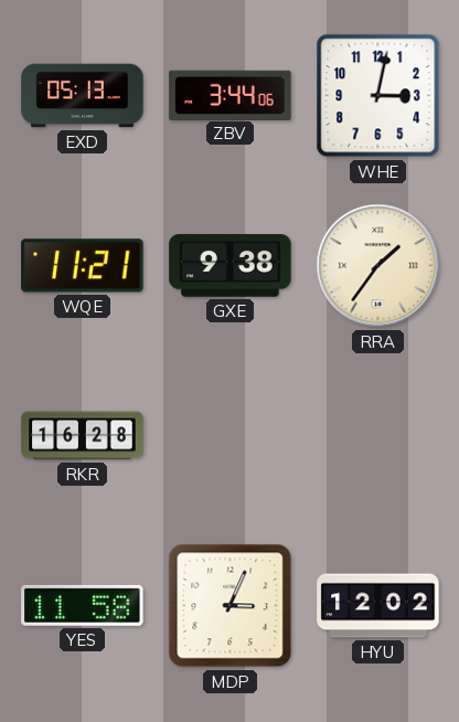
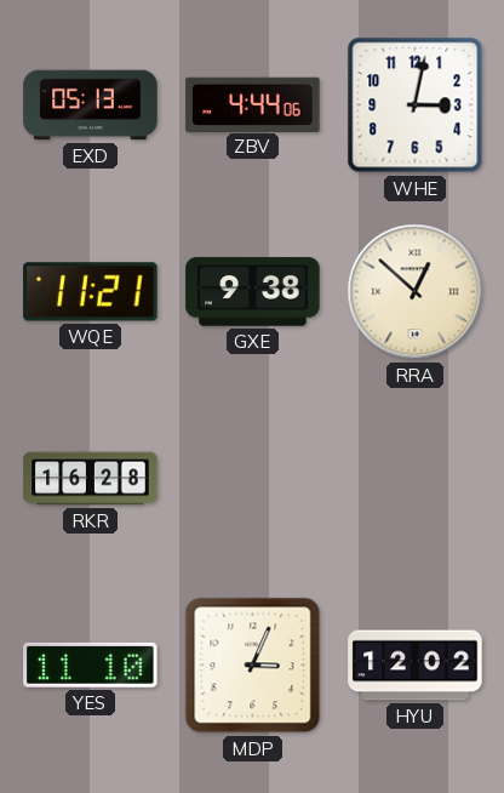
ZBV: 3:44 -> 4:44 (253, 104)
RRA: 1:36 -> 12:52 (416, 292)
YES: 11:58 -> 11:10 (91, 664)
